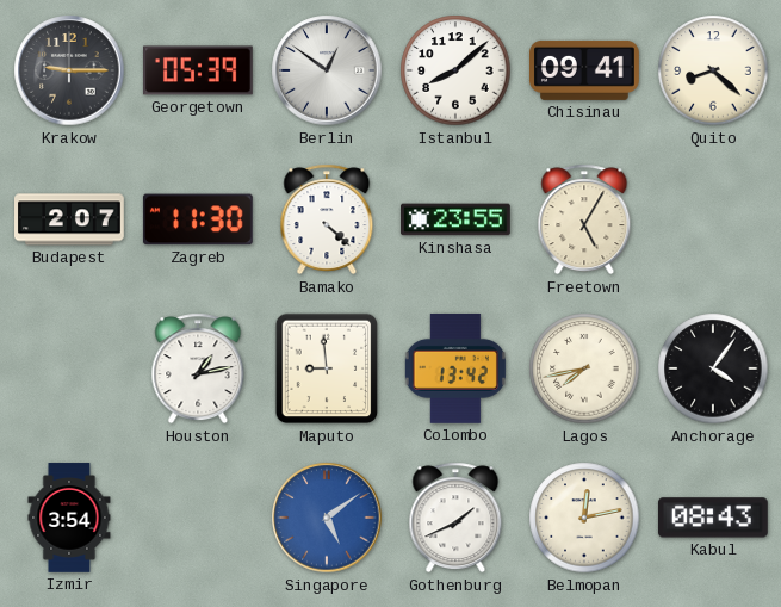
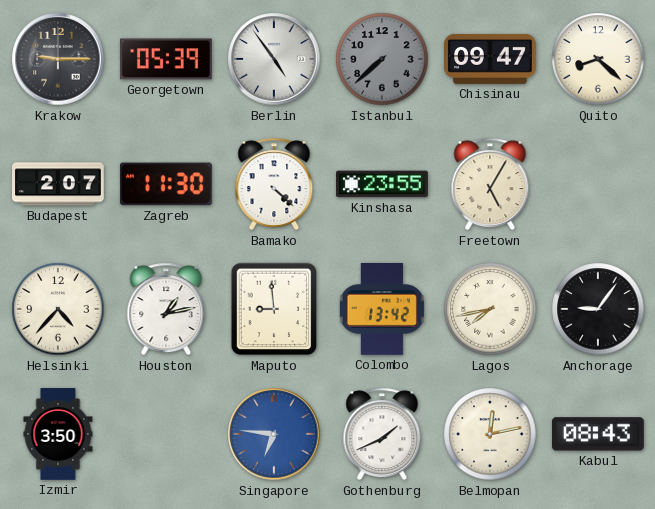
Berlin: 12:51 -> 4:54 (274, 59)
Istanbul: 8:08 -> 7:38 (382, 59)
Istanbul dial: white -> grey (382, 59)
Chisinau: 09:41 -> 09:47 (491, 59)
Helsinki: none -> 4:37 (58, 309)
Anchorage: 4:06 -> 9:06 (598, 309)
Izmir: 3:54 -> 3:50 (58, 434)
Singapore: 5:09 -> 6:46 (274, 434)
